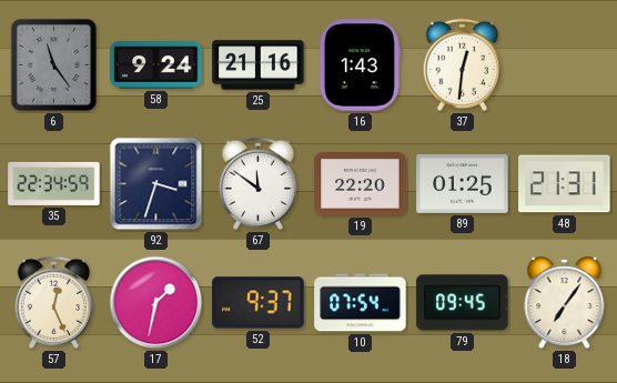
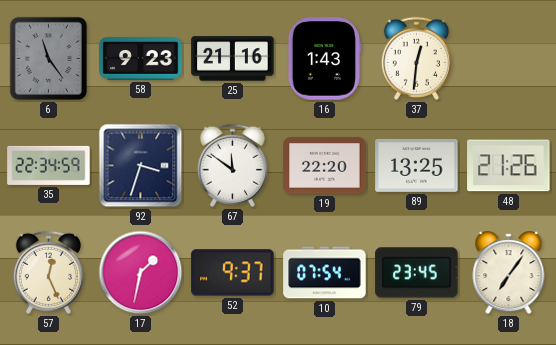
58: 9:24 -> 9:23 (141, 59)
89: 01:25 -> 13:25 (417, 165)
48: 21:31 -> 21:26 (509, 166)
79: 09:45 -> 23:45 (417, 273)
